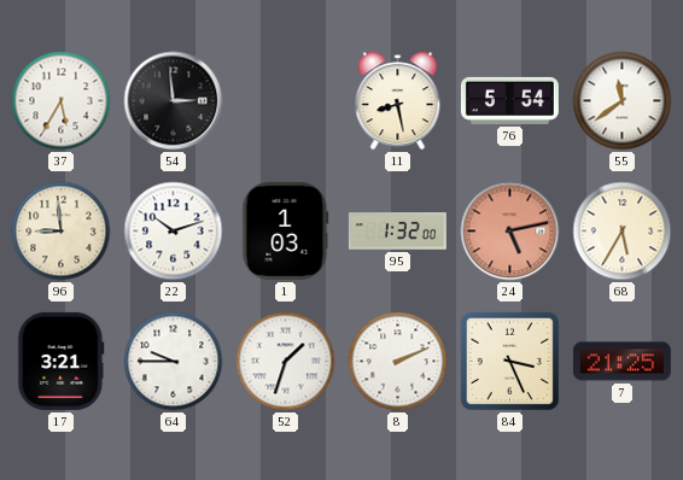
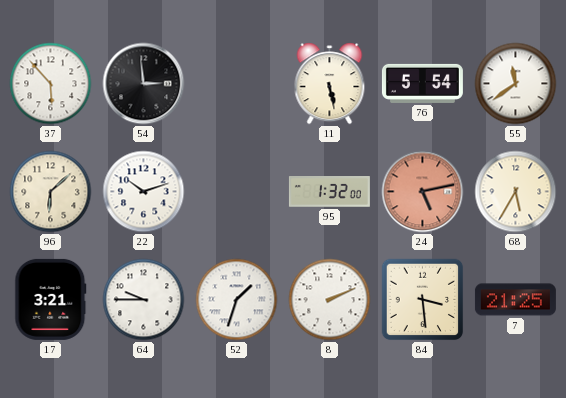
37: 5:35 -> 5:53 (51, 84)
11: 8:28 -> 5:28 (330, 84)
96: 8:59 -> 6:08 (51, 192)
1: 1:03 -> none (286, 230)
84: 3:26 -> 3:29 (423, 300)
